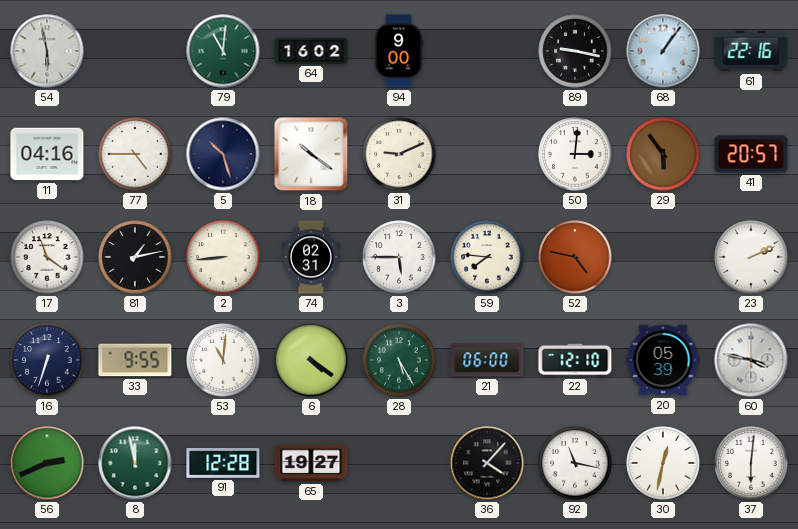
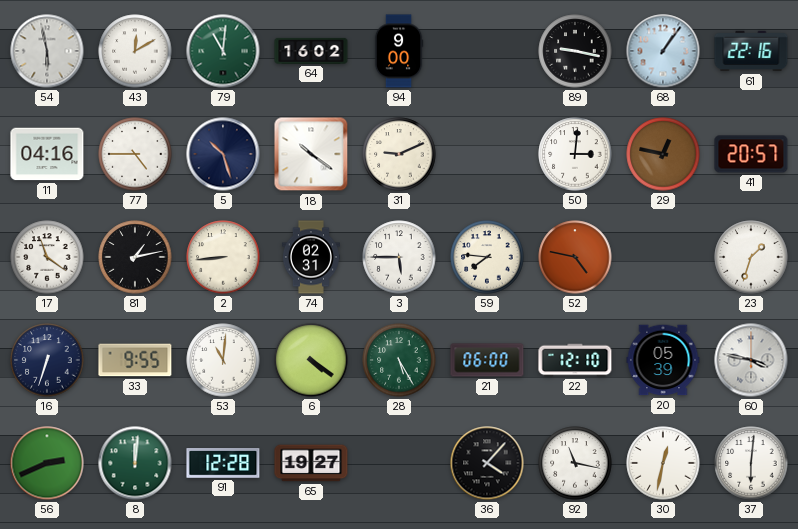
43: none -> 12:10 (135, 51)
29: 5:54 -> 12:47 (663, 154)
23: 2:11 -> 1:33 (751, 257)
8: 11:58 -> 12:01 (135, 463)
